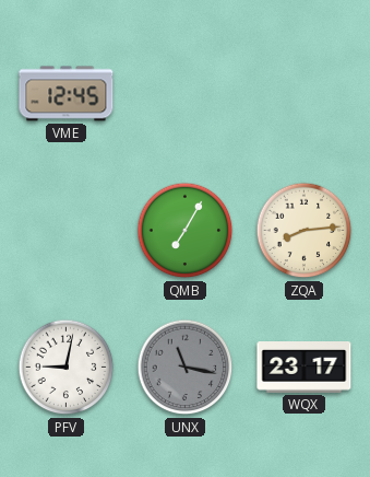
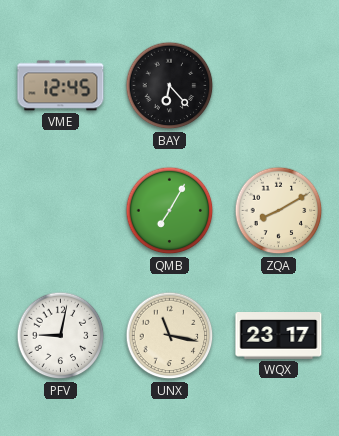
BAY: none -> 6:23 (170, 86)
ZQA: 8:14 -> 8:10 (279, 211)
UNX dial: grey -> cream (170, 336)
